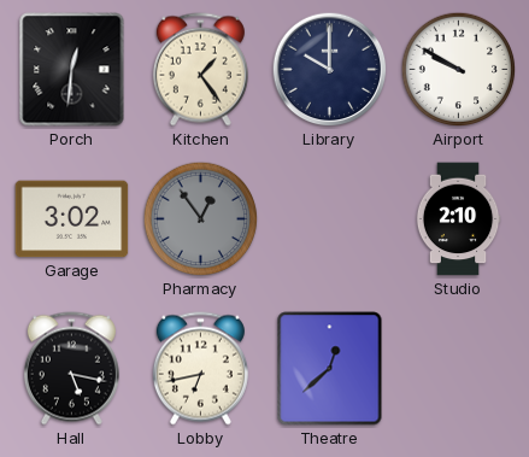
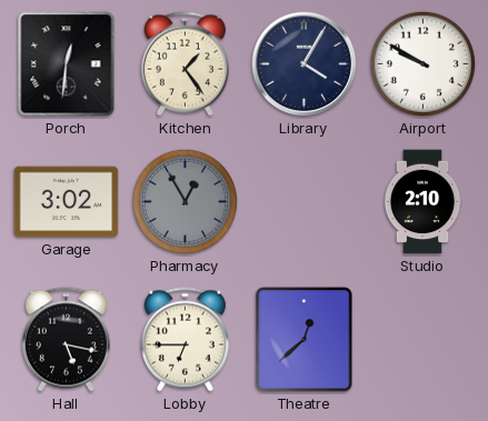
Library: 10:00 -> 4:05 (305, 64)
Pharmacy: 12:54 -> 12:55 (186, 202)
Lobby: 6:43 -> 6:45 (185, 340)
